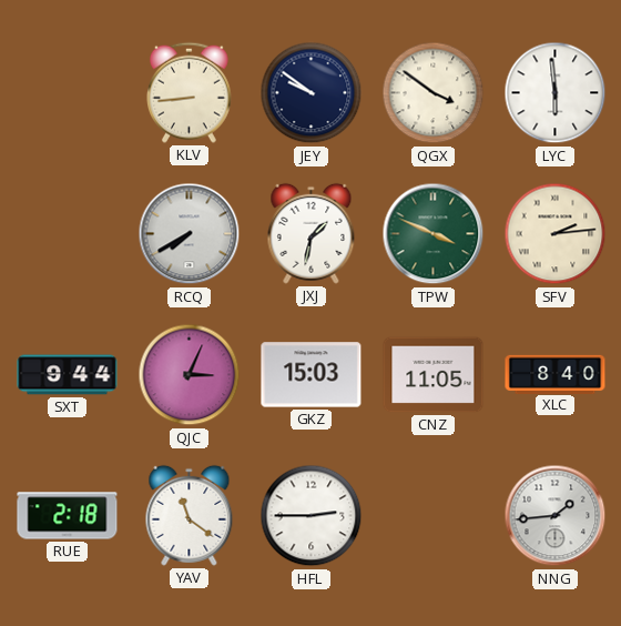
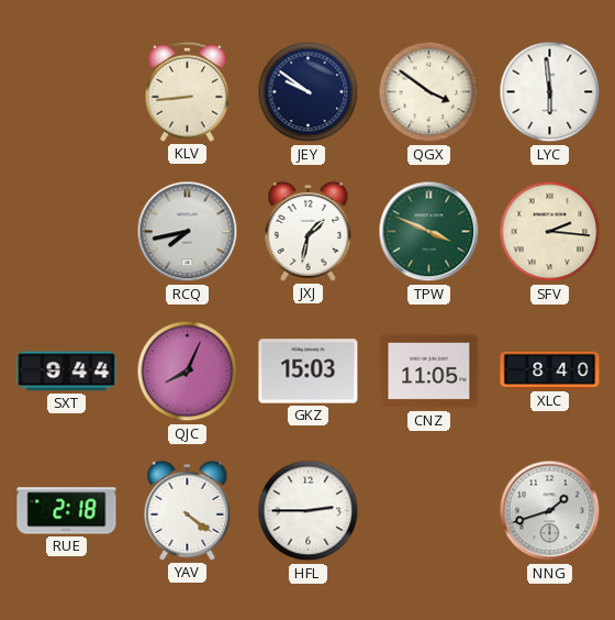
RCQ: 7:40 -> 7:43 (188, 232)
SFV: 2:14 -> 2:16 (550, 232)
QJC: 3:04 -> 8:04 (188, 372)
YAV: 11:21 -> 4:21 (188, 510)
NNG: 1:44 -> 1:42 (550, 511)
